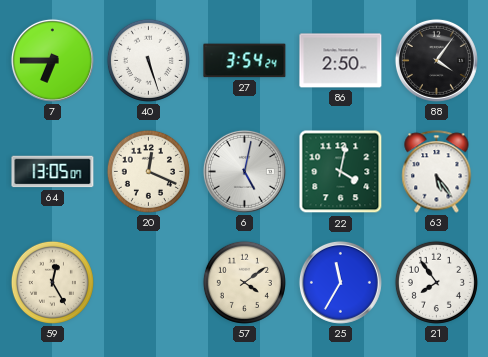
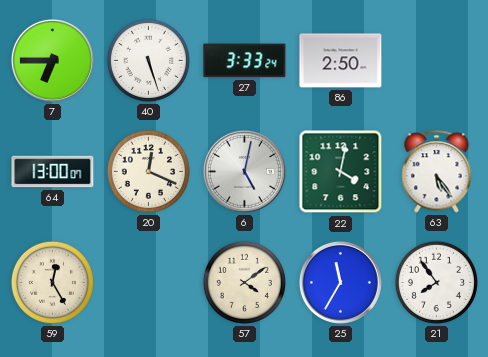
27: 3:54 -> 3:33 (245, 61)
88: 4:06 -> none (436, 60)
64: 13:05 -> 13:00 (53, 172)
